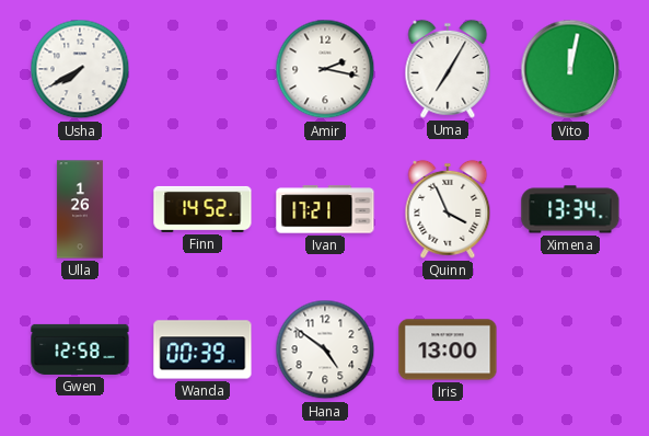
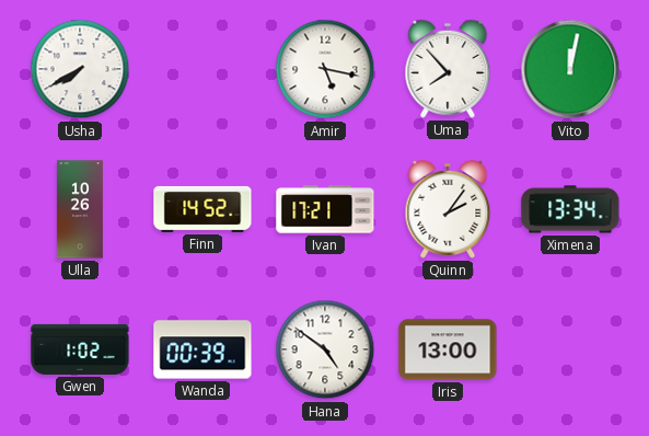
Amir: 2:17 -> 5:17 (325, 69)
Uma: 7:05 -> 7:53 (448, 69)
Ulla: 1:26 -> 10:26 (80, 209)
Quinn: 3:56 -> 2:06 (448, 209)
Gwen: 12:58 -> 1:02 (80, 349)
